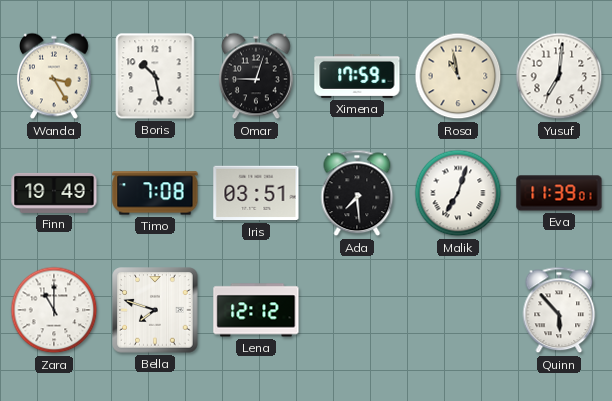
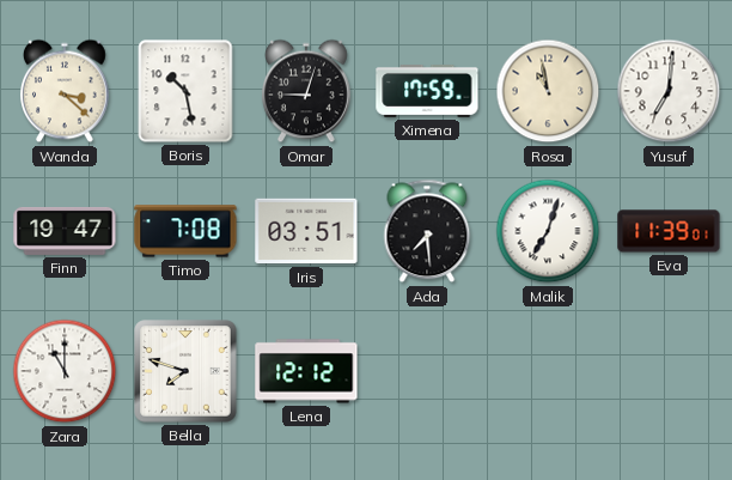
Wanda: 3:25 -> 3:22 (66, 91)
Finn: 19:49 -> 19:47 (65, 231)
Quinn: 5:53 -> none (559, 310)
